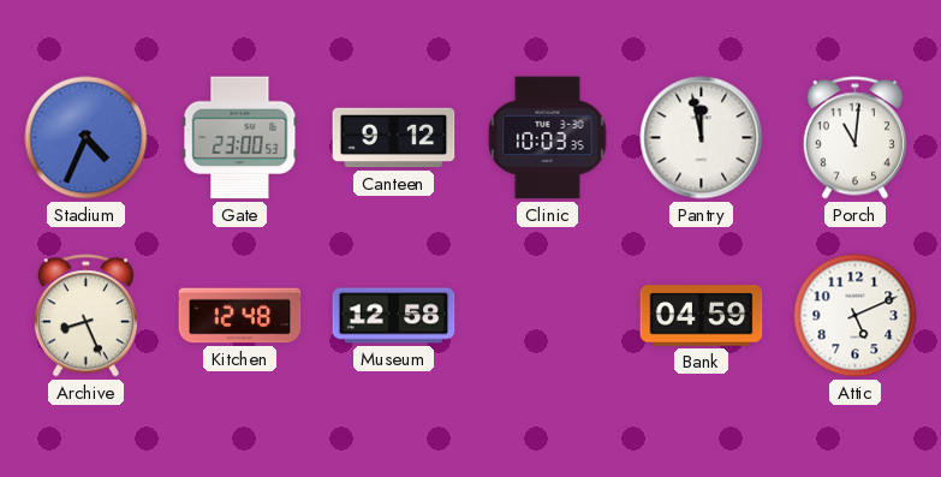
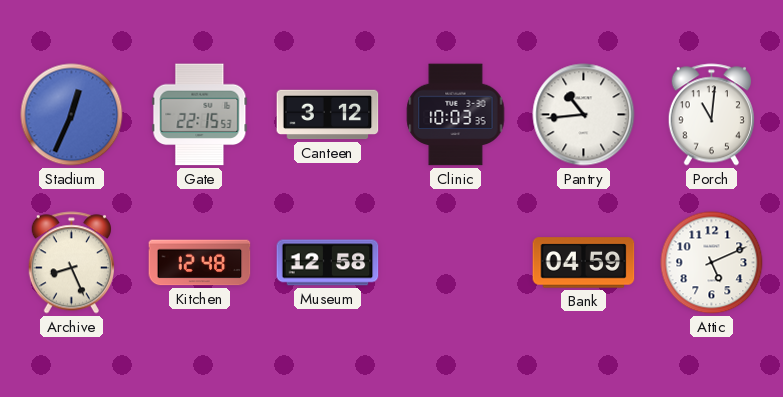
Stadium: 4:34 -> 12:34 (72, 115)
Gate: 23:00 -> 22:15 (200, 115)
Canteen: 9:12 -> 3:12 (328, 115)
Pantry: 11:58 -> 10:44 (584, 115)
